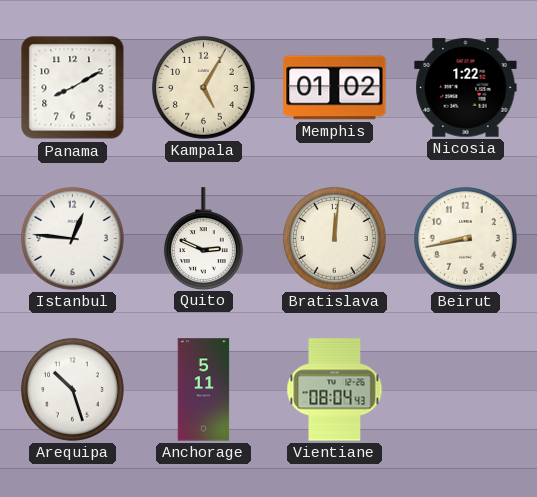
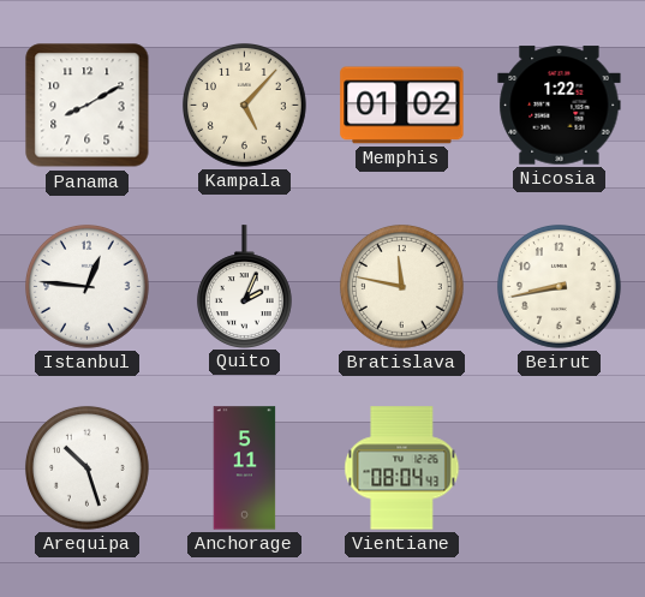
Kampala: 5:05 -> 5:07 (244, 105)
Quito: 2:49 -> 2:04 (244, 286)
Bratislava: 12:01 -> 11:47 (401, 286)
